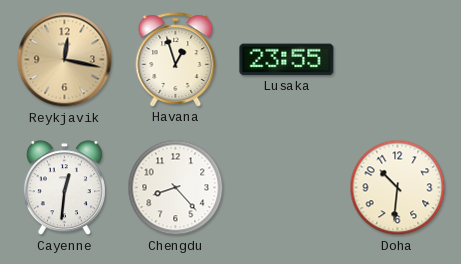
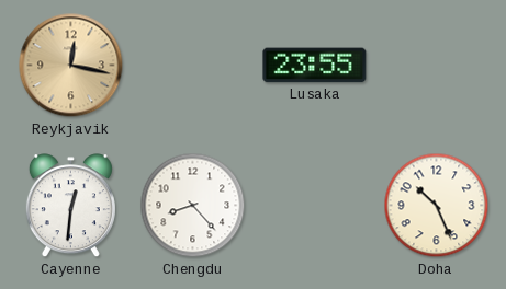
Havana: 12:57 -> none (176, 60)
Doha: 10:31 -> 10:26 (437, 206)
